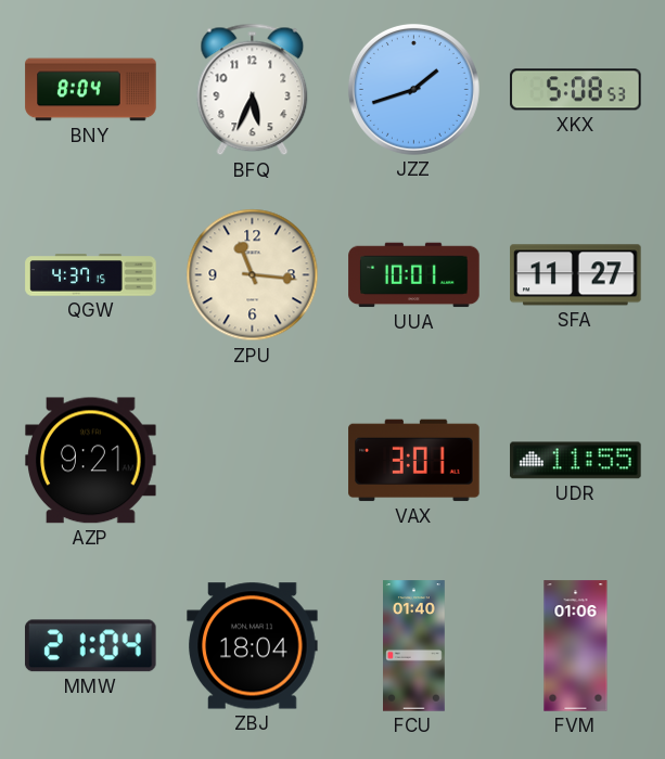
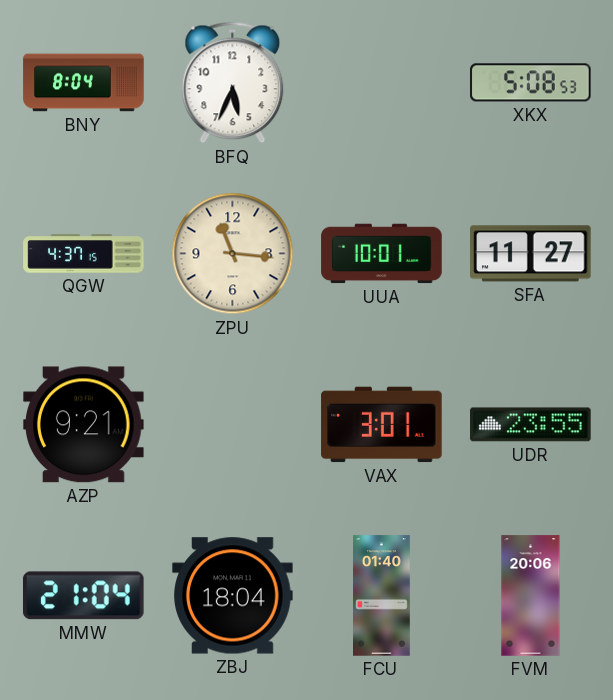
JZZ: 1:42 -> none (413, 89)
UDR: 11:55 -> 23:55 (531, 425)
FVM: 01:06 -> 20:06 (531, 596)
